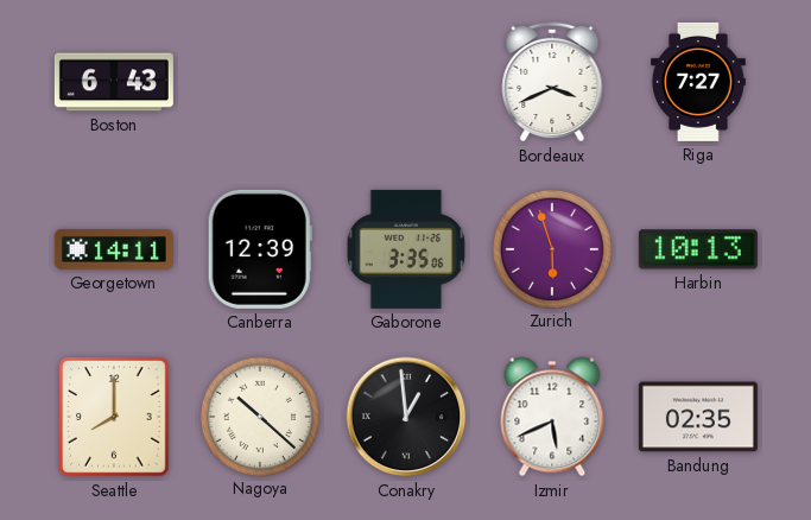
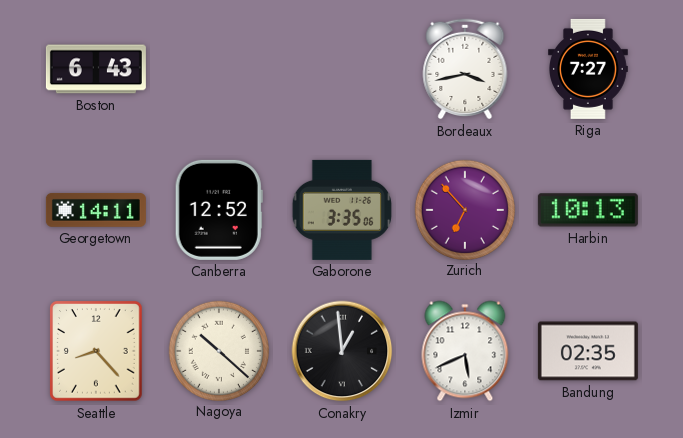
Bordeaux: 3:41 -> 3:43 (465, 69)
Canberra: 12:39 -> 12:52 (219, 210)
Zurich: 5:57 -> 6:53 (464, 209)
Seattle: 8:00 -> 8:23 (96, 351)
